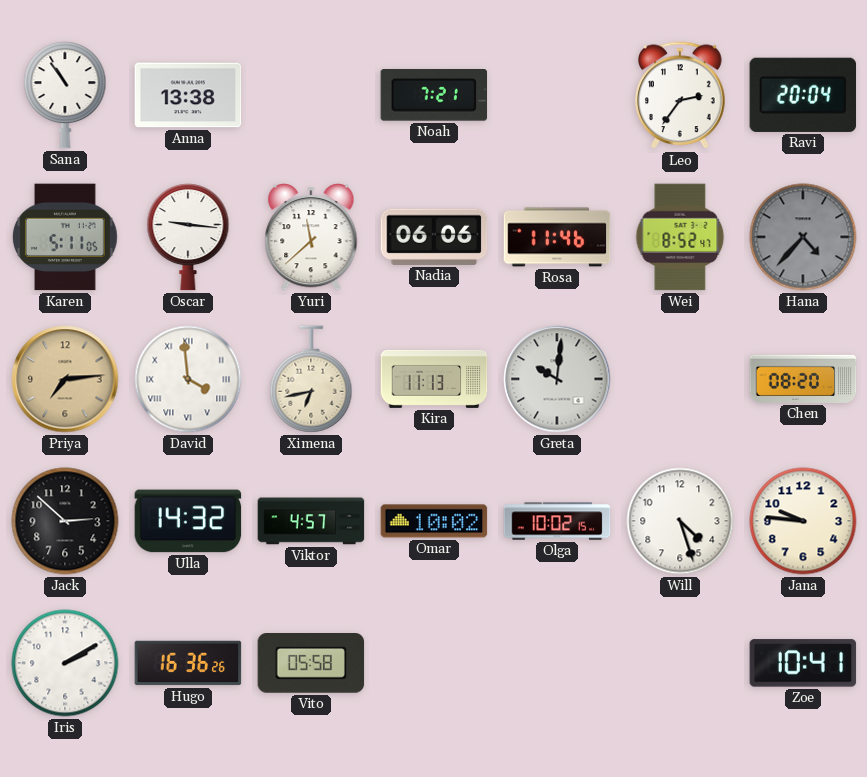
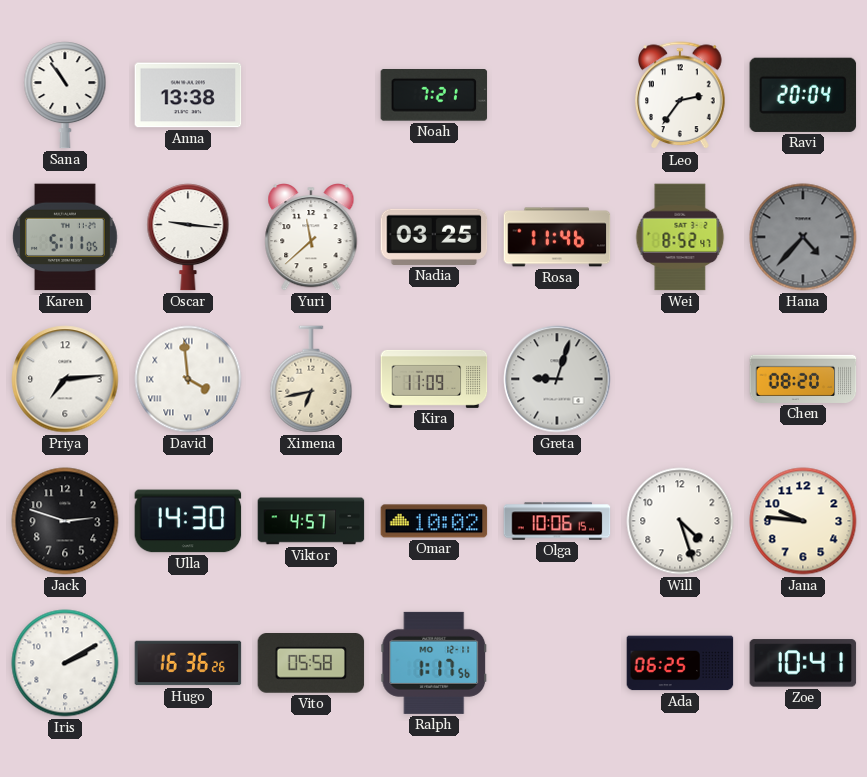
Nadia: 06:06 -> 03:25 (434, 237)
Priya dial: champagne -> white (65, 379)
Kira: 11:13 -> 11:09 (434, 379)
Greta: 10:01 -> 9:03 (557, 379)
Jack: 2:52 -> 2:48 (65, 521)
Ulla: 14:32 -> 14:30 (188, 521)
Olga: 10:02 -> 10:06 (557, 521)
Ralph: none -> 1:17 (434, 663)
Ada: none -> 06:25 (680, 663)
